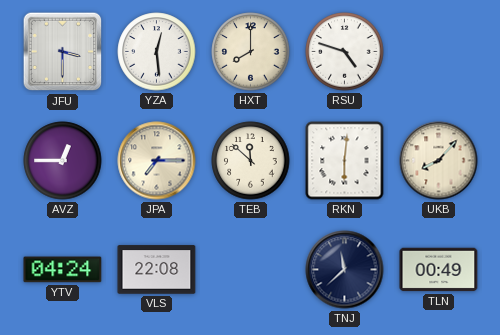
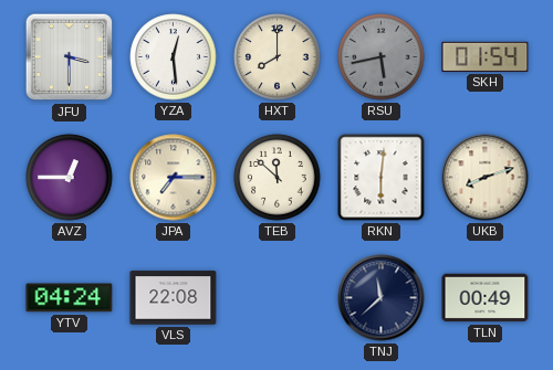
RSU: 4:48 -> 5:43 (382, 57)
RSU dial: white -> grey (382, 57)
SKH: none -> 01:54 (486, 56)
UKB: 8:07 -> 8:12 (486, 178)
